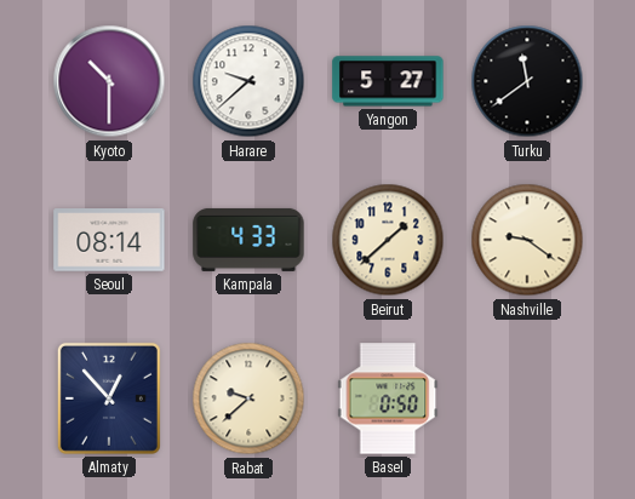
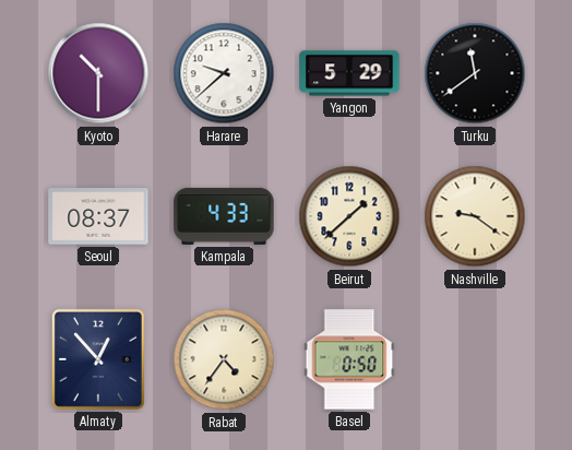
Yangon: 5:27 -> 5:29 (349, 73)
Seoul: 08:14 -> 08:37 (98, 216)
Rabat: 9:38 -> 4:36 (224, 359)
